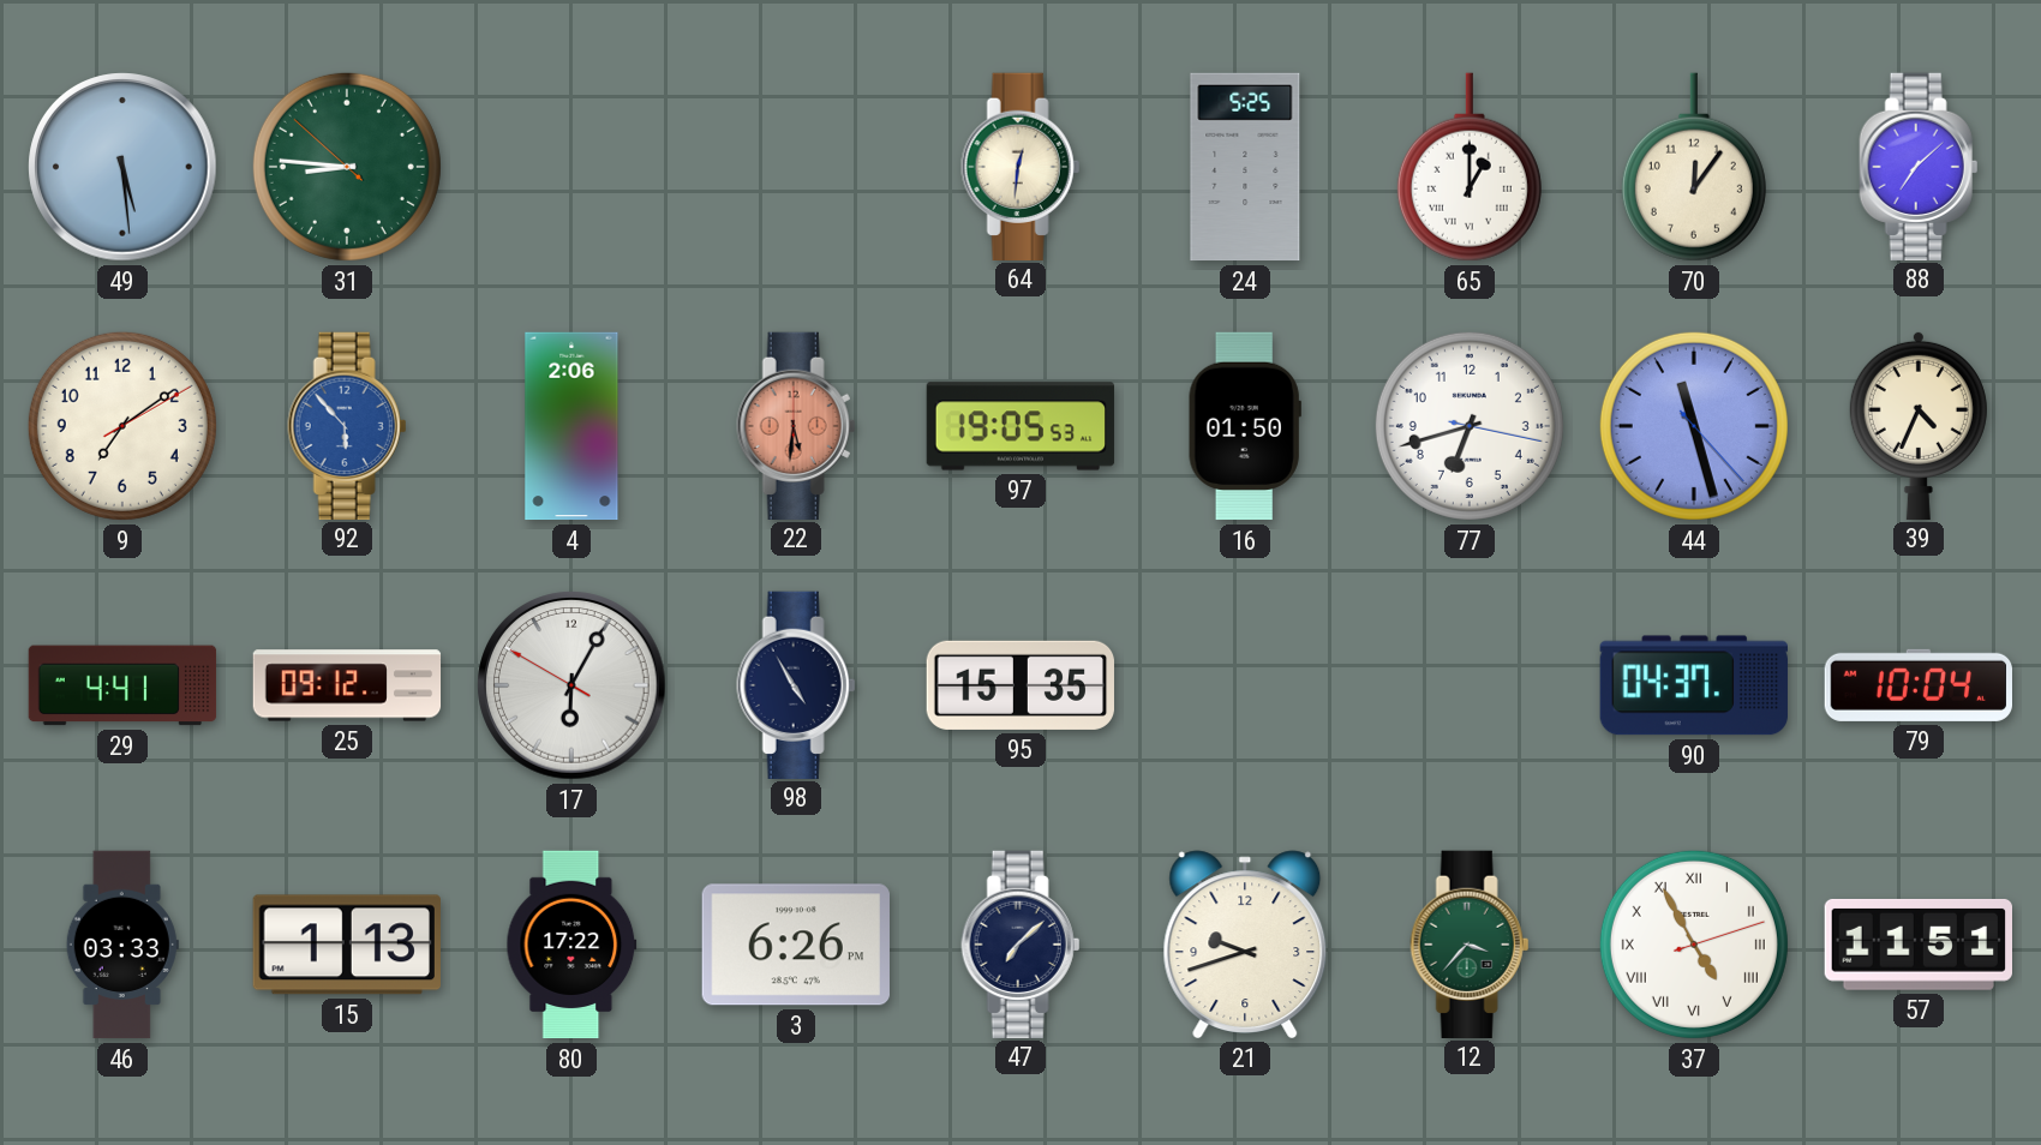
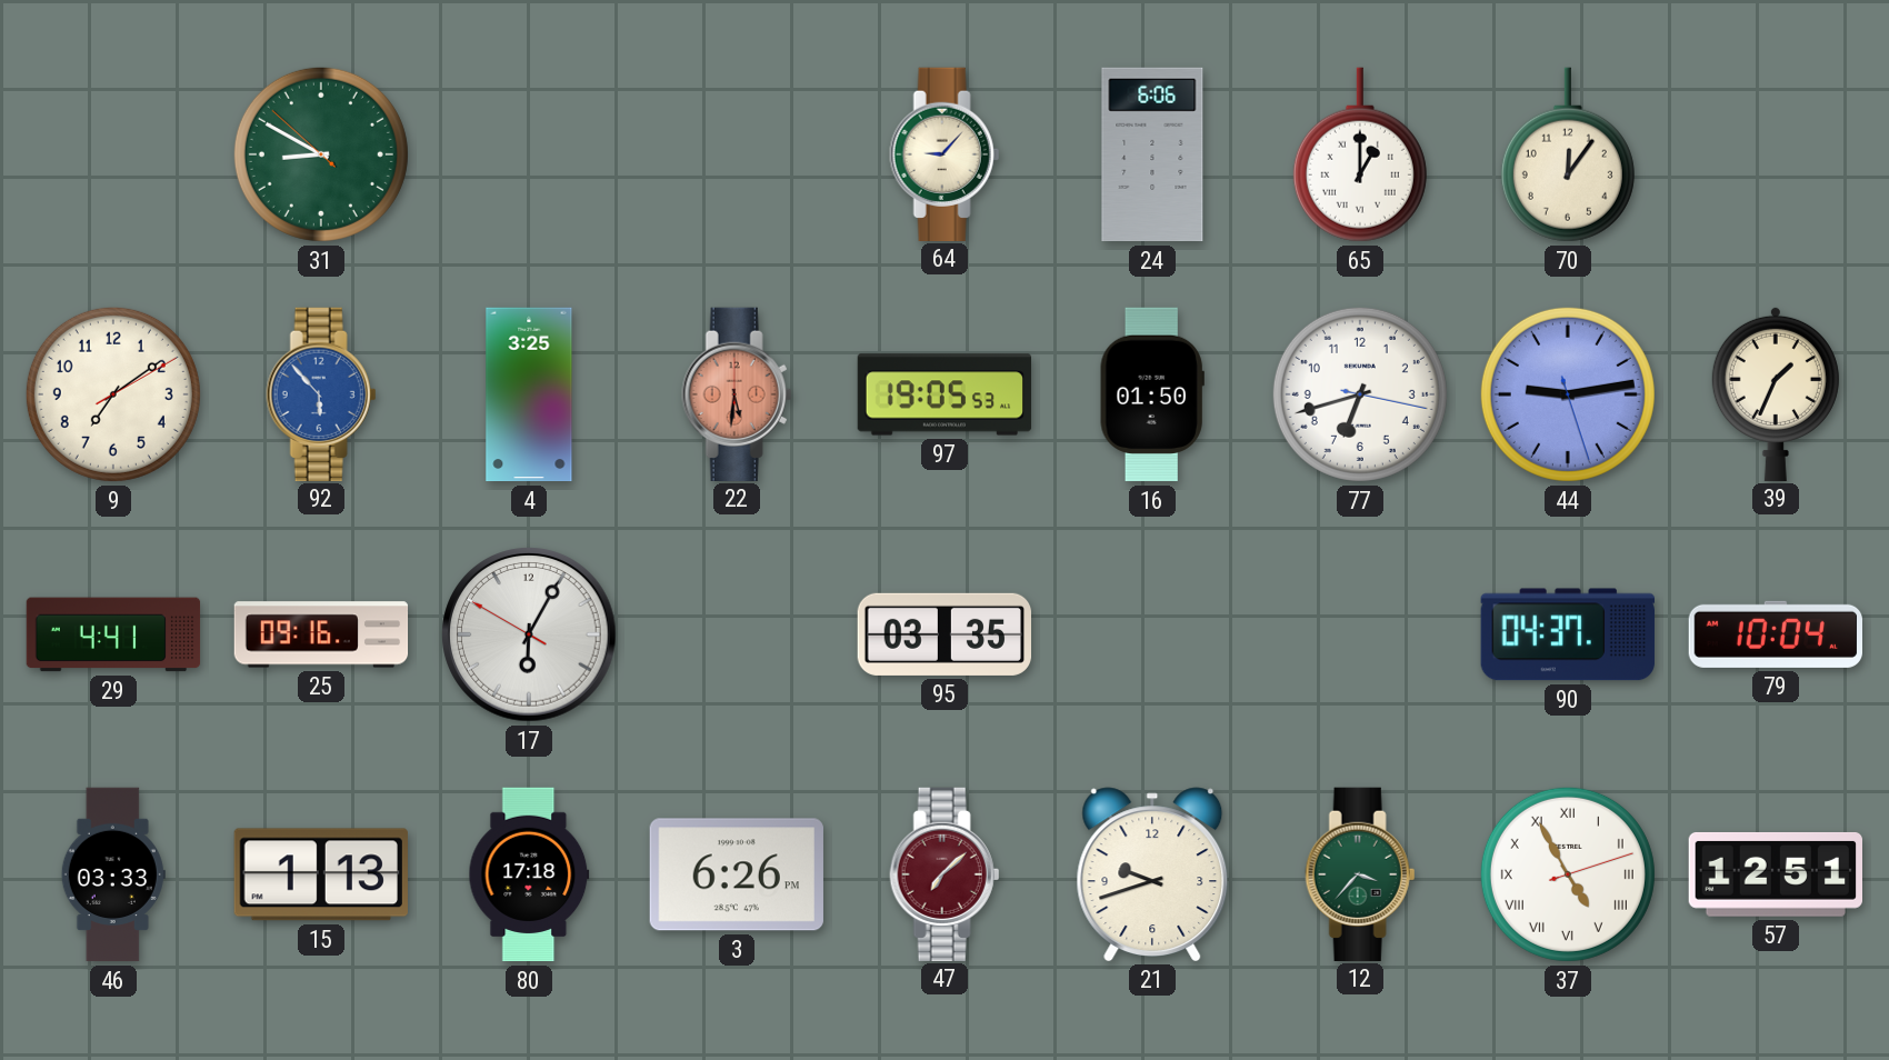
49: 5:29 -> none (122, 167)
31: 8:45 -> 8:49 (321, 154)
64: 12:31 -> 9:07 (944, 153)
24: 5:25 -> 6:06 (1152, 154)
88: 7:08 -> none (1919, 166)
4: 2:06 -> 3:25 (529, 394)
44: 11:27 -> 9:13 (1568, 394)
39: 4:34 -> 1:34 (1776, 393)
25: 09:12 -> 09:16 (321, 634)
98: 4:55 -> none (796, 684)
95: 15:35 -> 03:35 (944, 634)
80: 17:22 -> 17:18 (529, 874)
47 dial: navy -> burgundy (944, 873)
57: 11:51 -> 12:51 (1775, 874)
